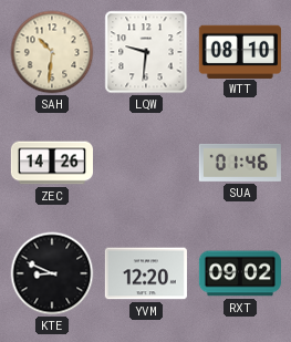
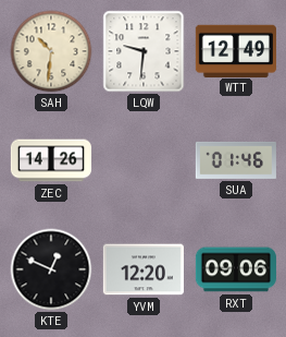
WTT: 08:10 -> 12:49 (236, 50)
KTE: 8:49 -> 12:49 (51, 269)
RXT: 09:02 -> 09:06 (235, 269)
